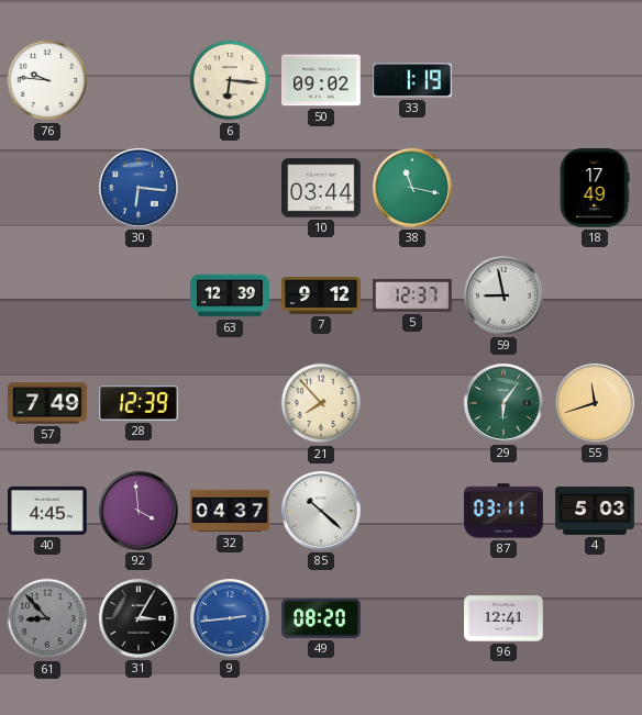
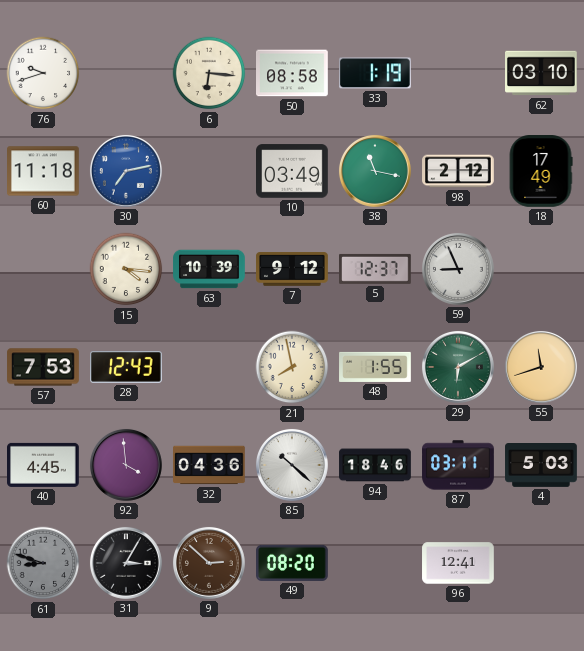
76: 9:46 -> 9:42 (43, 73)
50: 09:02 -> 08:58 (293, 73)
62: none -> 03:10 (542, 73)
60: none -> 11:18 (44, 171)
30: 6:16 -> 7:13 (126, 171)
10: 03:44 -> 03:49 (293, 171)
98: none -> 2:12 (458, 171)
15: none -> 4:16 (126, 269)
63: 12:39 -> 10:39 (209, 269)
59: 8:58 -> 8:56 (458, 269)
57: 7:49 -> 7:53 (43, 367)
28: 12:39 -> 12:43 (127, 368)
21: 7:53 -> 7:58 (292, 367)
48: none -> 1:55 (375, 367)
29: 6:06 -> 6:10 (458, 367)
32: 04:37 -> 04:36 (210, 465)
94: none -> 18:46 (375, 465)
61: 8:53 -> 8:48 (43, 563)
9: 2:44 -> 2:52 (209, 563)
9 dial: blue -> brown (209, 563)
